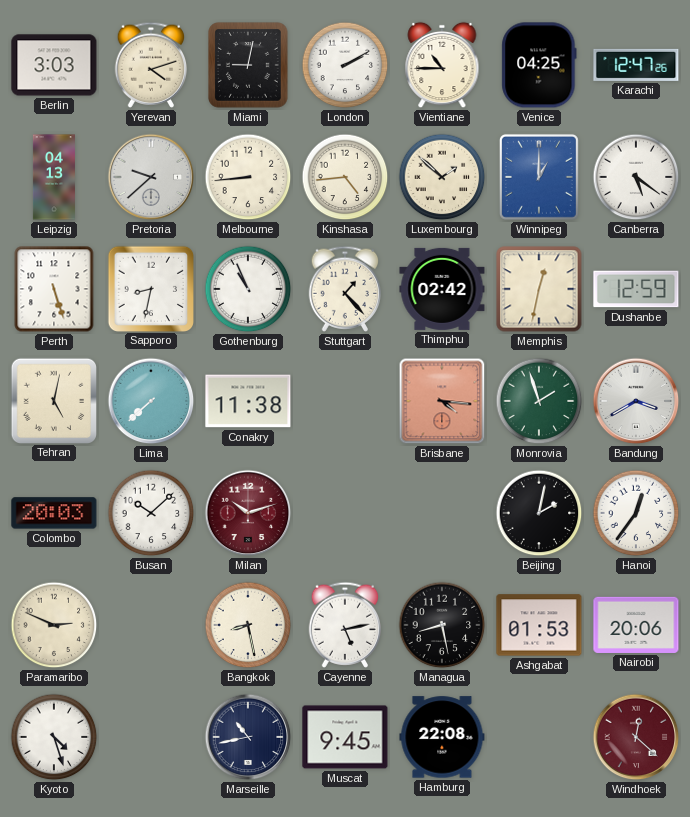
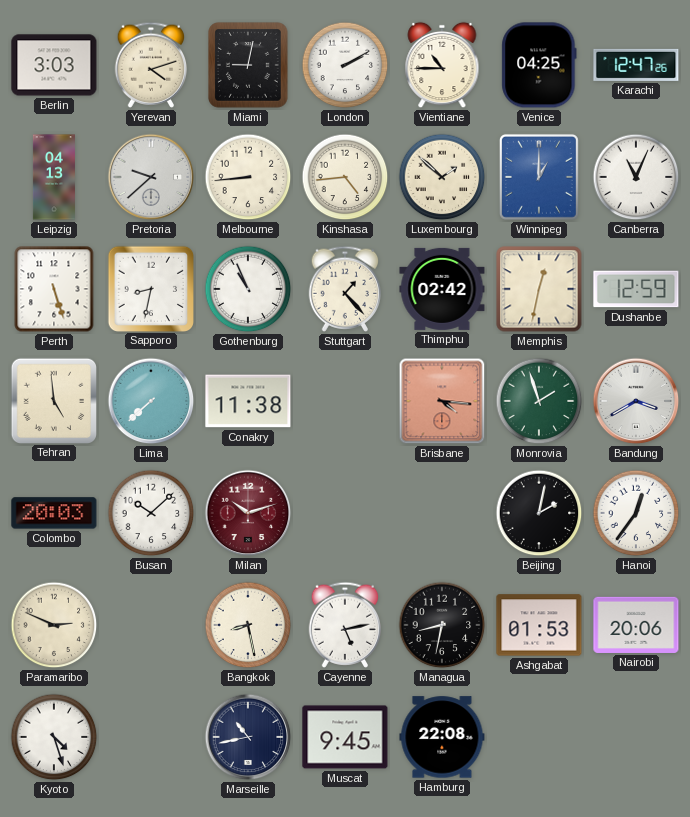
Canberra: 5:21 -> 11:04 (636, 177)
Tehran: 5:02 -> 4:59 (53, 400)
Managua: 8:28 -> 8:32 (442, 625)
Windhoek: 12:22 -> none (636, 737)
